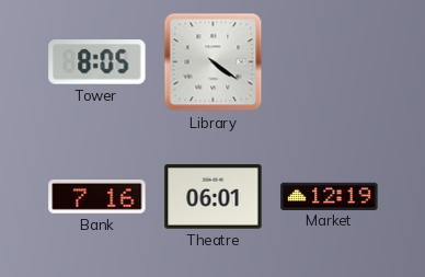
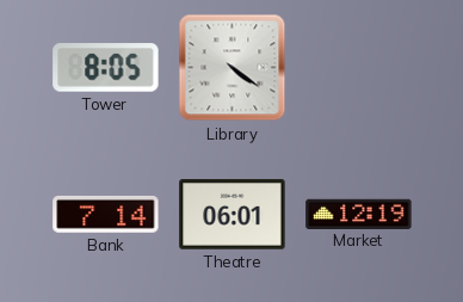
Bank: 7:16 -> 7:14 (106, 215)
